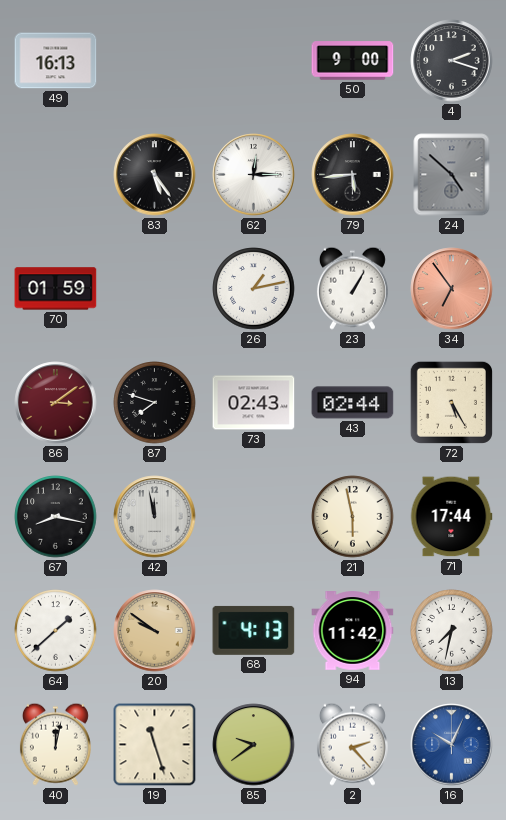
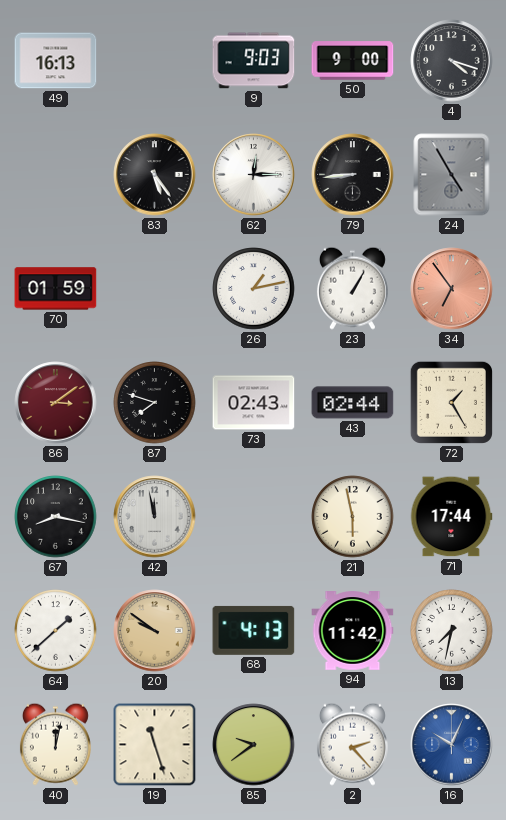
9: none -> 9:03 (254, 61)
4: 2:18 -> 4:18 (452, 61)
79: 5:44 -> 8:44 (353, 175)
24: 4:52 -> 4:55 (452, 175)
72: 5:25 -> 1:25 (451, 402)
